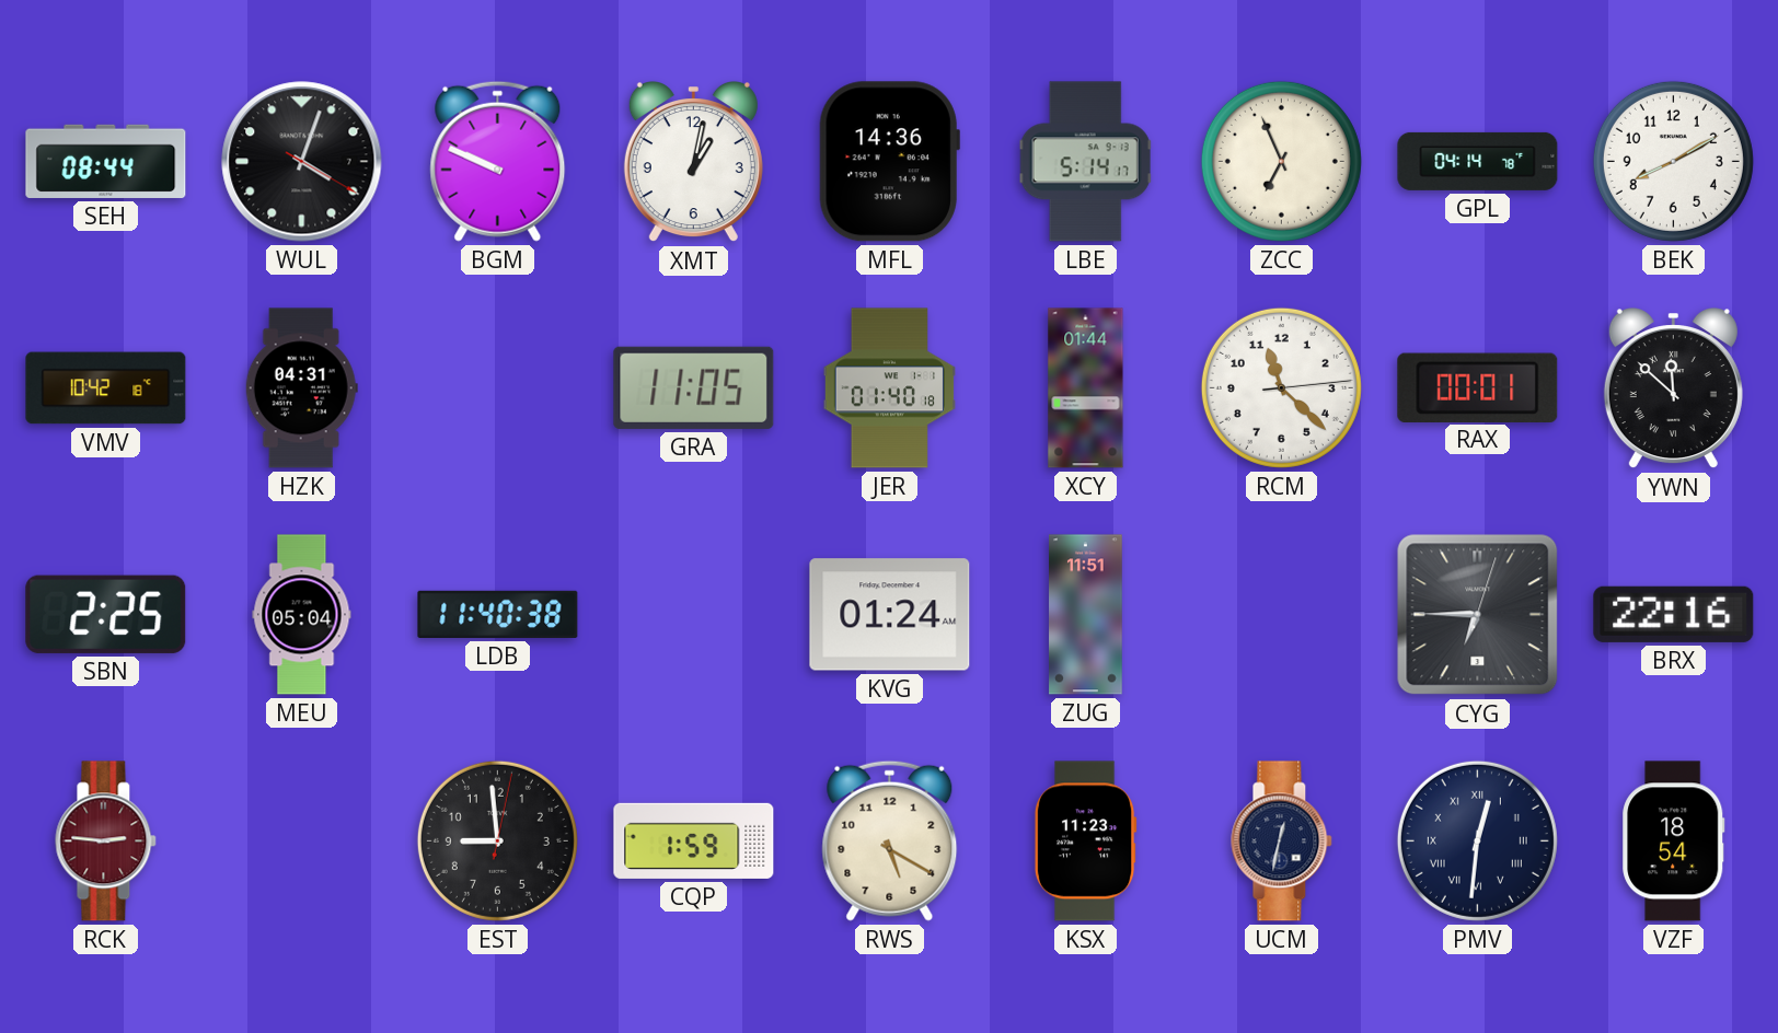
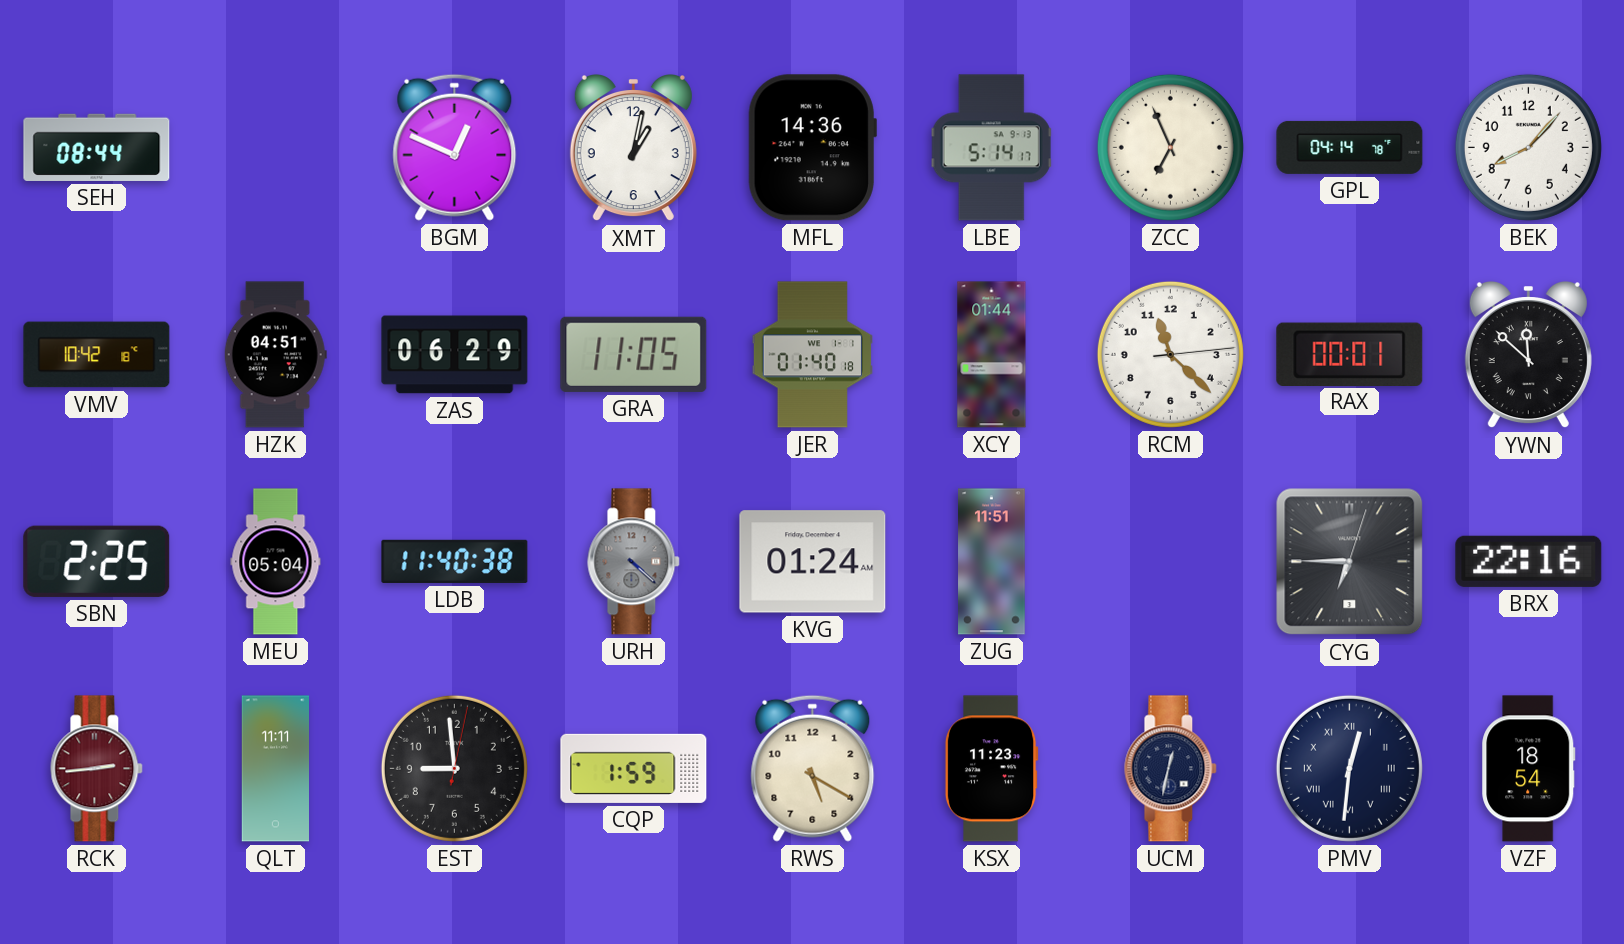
WUL: 4:03 -> none (302, 162)
BGM: 9:49 -> 12:49 (455, 147)
BEK: 8:10 -> 8:07 (1528, 147)
HZK: 04:31 -> 04:51 (275, 355)
ZAS: none -> 06:29 (455, 355)
URH: none -> 4:22 (634, 562)
RCK: 2:46 -> 2:44 (97, 769)
QLT: none -> 11:11 (276, 769)
